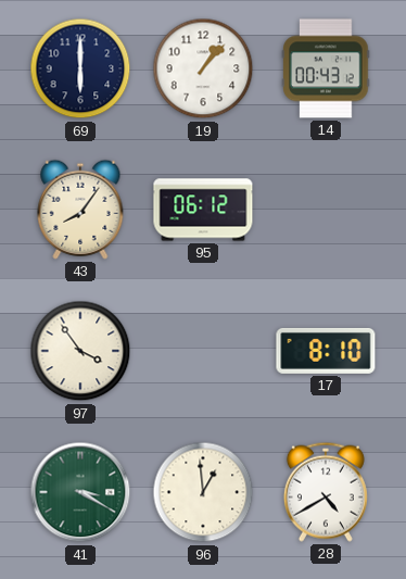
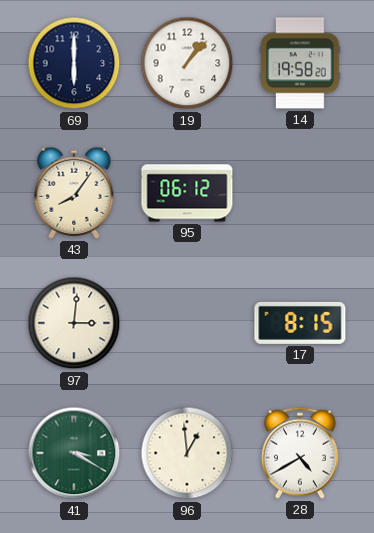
14: 00:43 -> 19:58 (300, 63)
97: 3:54 -> 3:01 (74, 323)
17: 8:10 -> 8:15 (300, 323)
